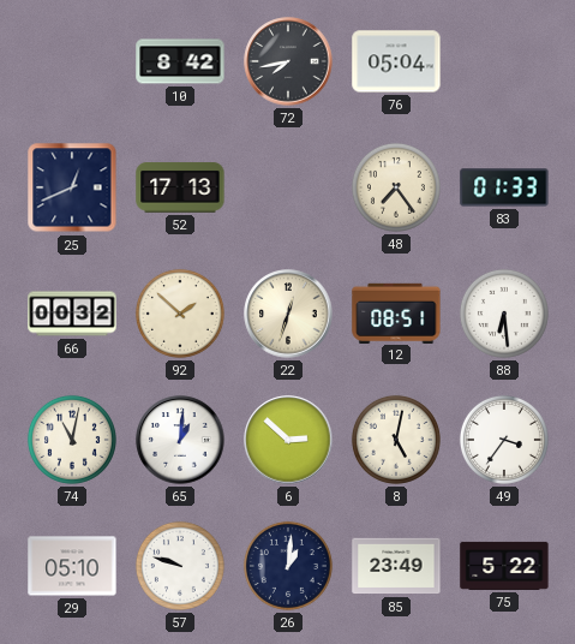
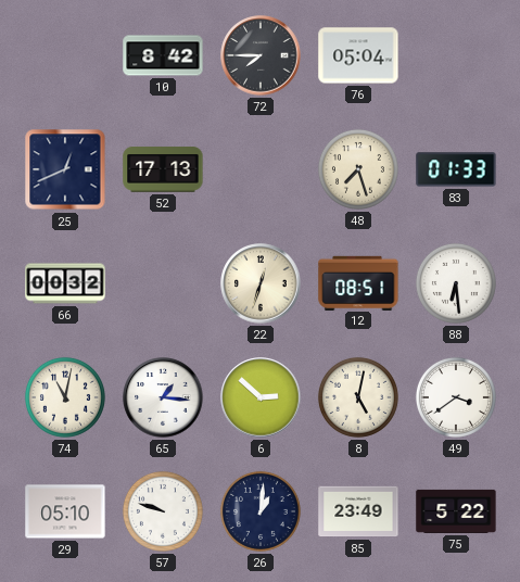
72: 7:43 -> 7:45 (261, 55)
48: 7:24 -> 7:27 (358, 169)
92: 1:52 -> none (180, 314)
65: 1:01 -> 1:16 (163, 397)
49: 3:36 -> 3:39 (456, 397)
